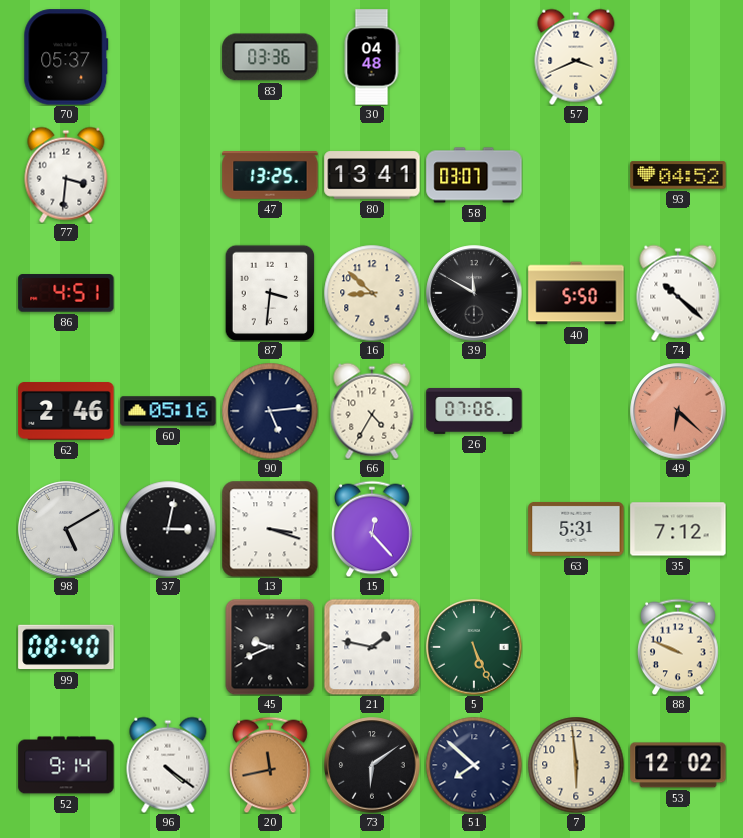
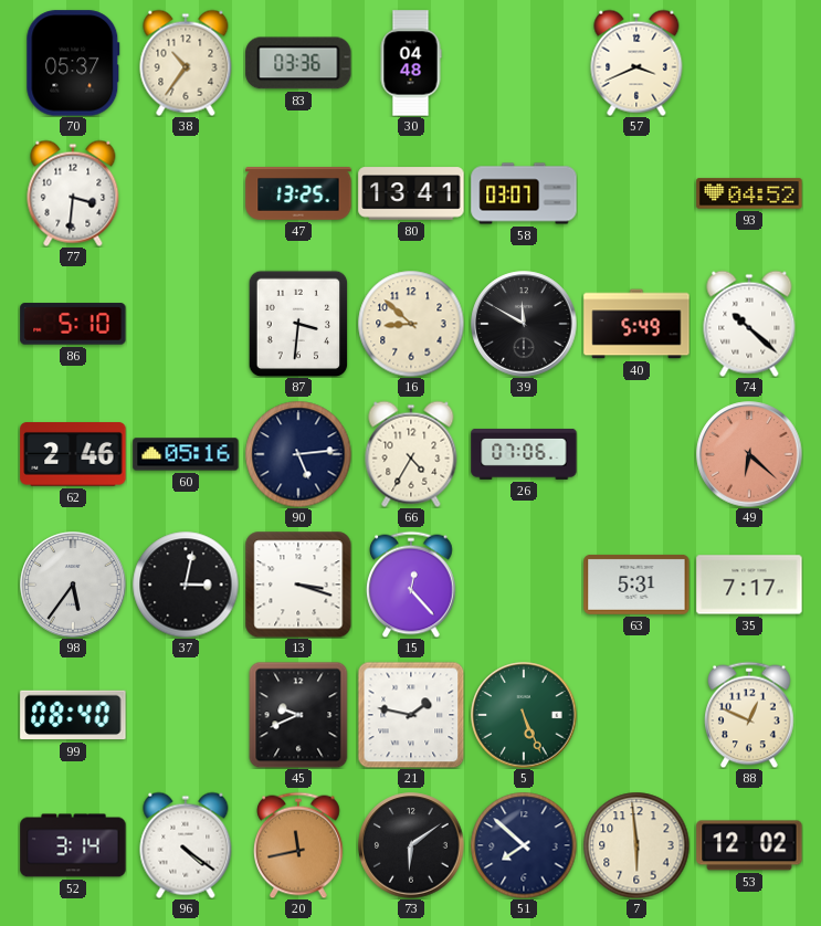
38: none -> 10:36 (186, 63)
86: 4:51 -> 5:10 (73, 324)
40: 5:50 -> 5:49 (636, 324)
98: 5:10 -> 5:36 (73, 585)
35: 7:12 -> 7:17 (749, 585)
88: 9:49 -> 12:49 (750, 715)
52: 9:14 -> 3:14 (73, 845)
